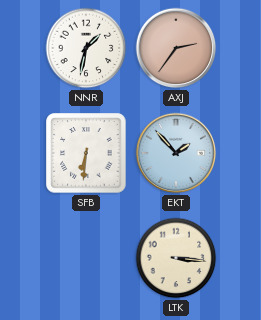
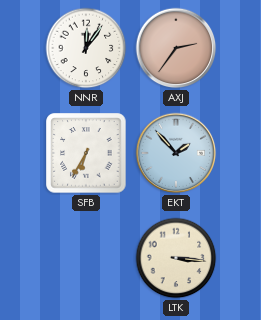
NNR: 1:32 -> 12:06 (86, 48)
SFB: 6:31 -> 6:35 (86, 153)
